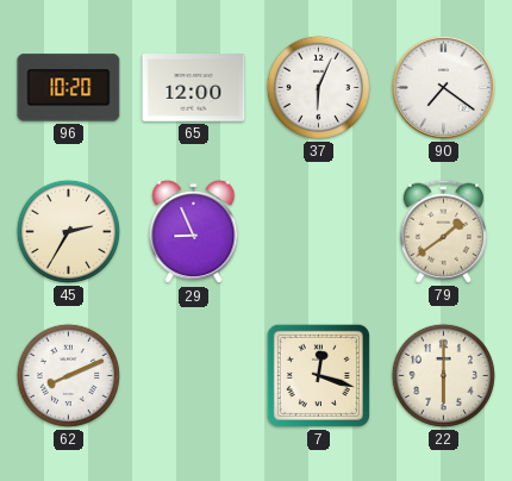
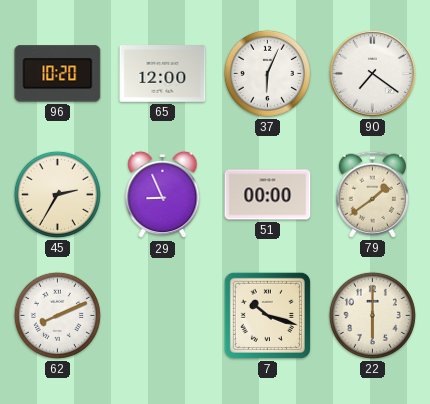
51: none -> 00:00 (268, 195)
7: 12:18 -> 10:18 (267, 315)
